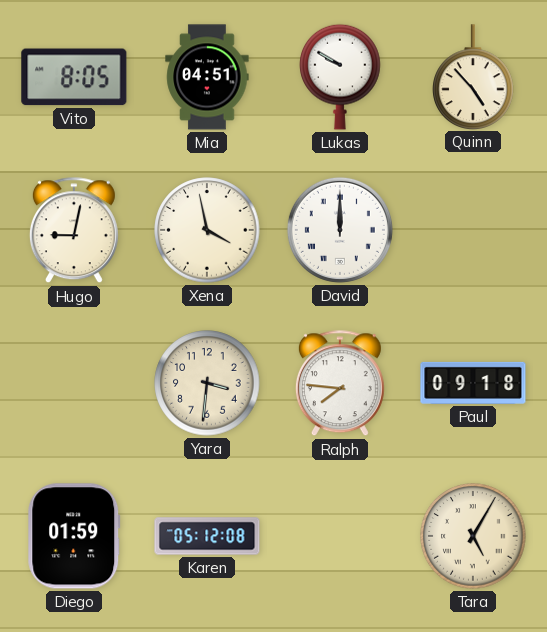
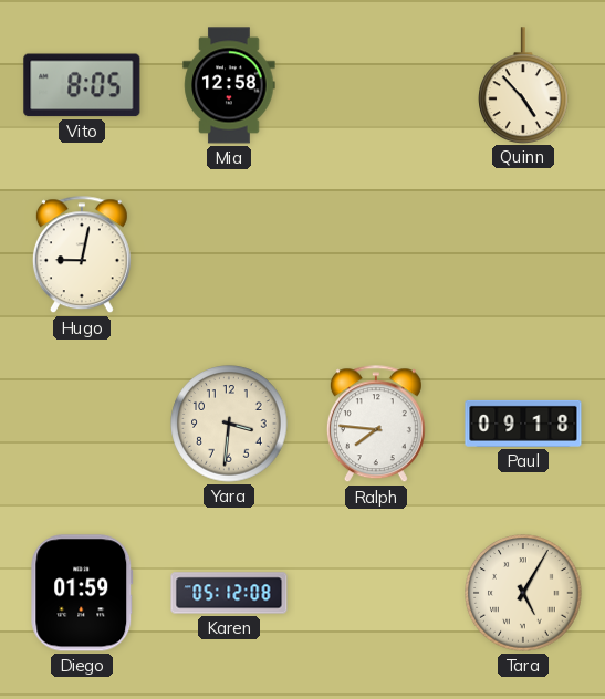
Mia: 04:51 -> 12:58 (229, 85)
Lukas: 9:50 -> none (340, 77)
Xena: 3:58 -> none (207, 230)
David: 12:00 -> none (340, 230)
